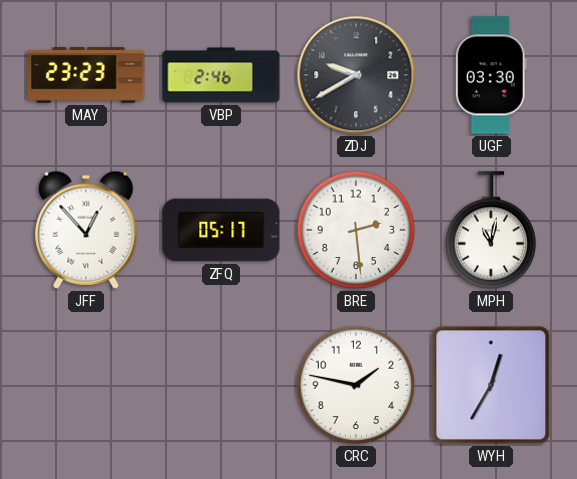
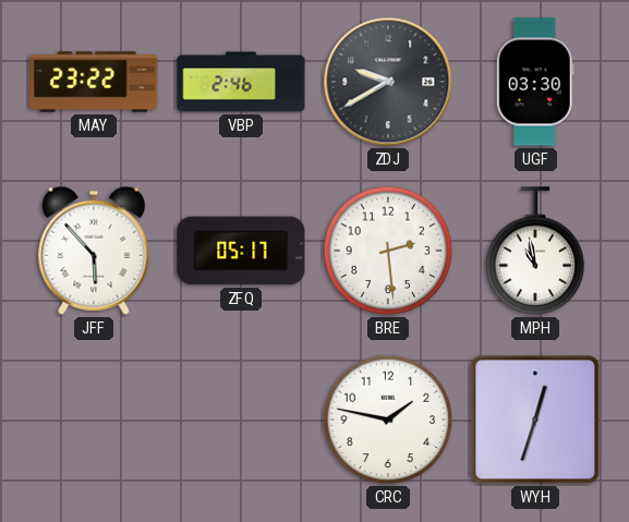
MAY: 23:23 -> 23:22 (94, 82)
JFF: 12:53 -> 5:53 (94, 251)
MPH: 11:02 -> 10:58 (535, 251)
WYH: 12:35 -> 12:33 (535, 420)
